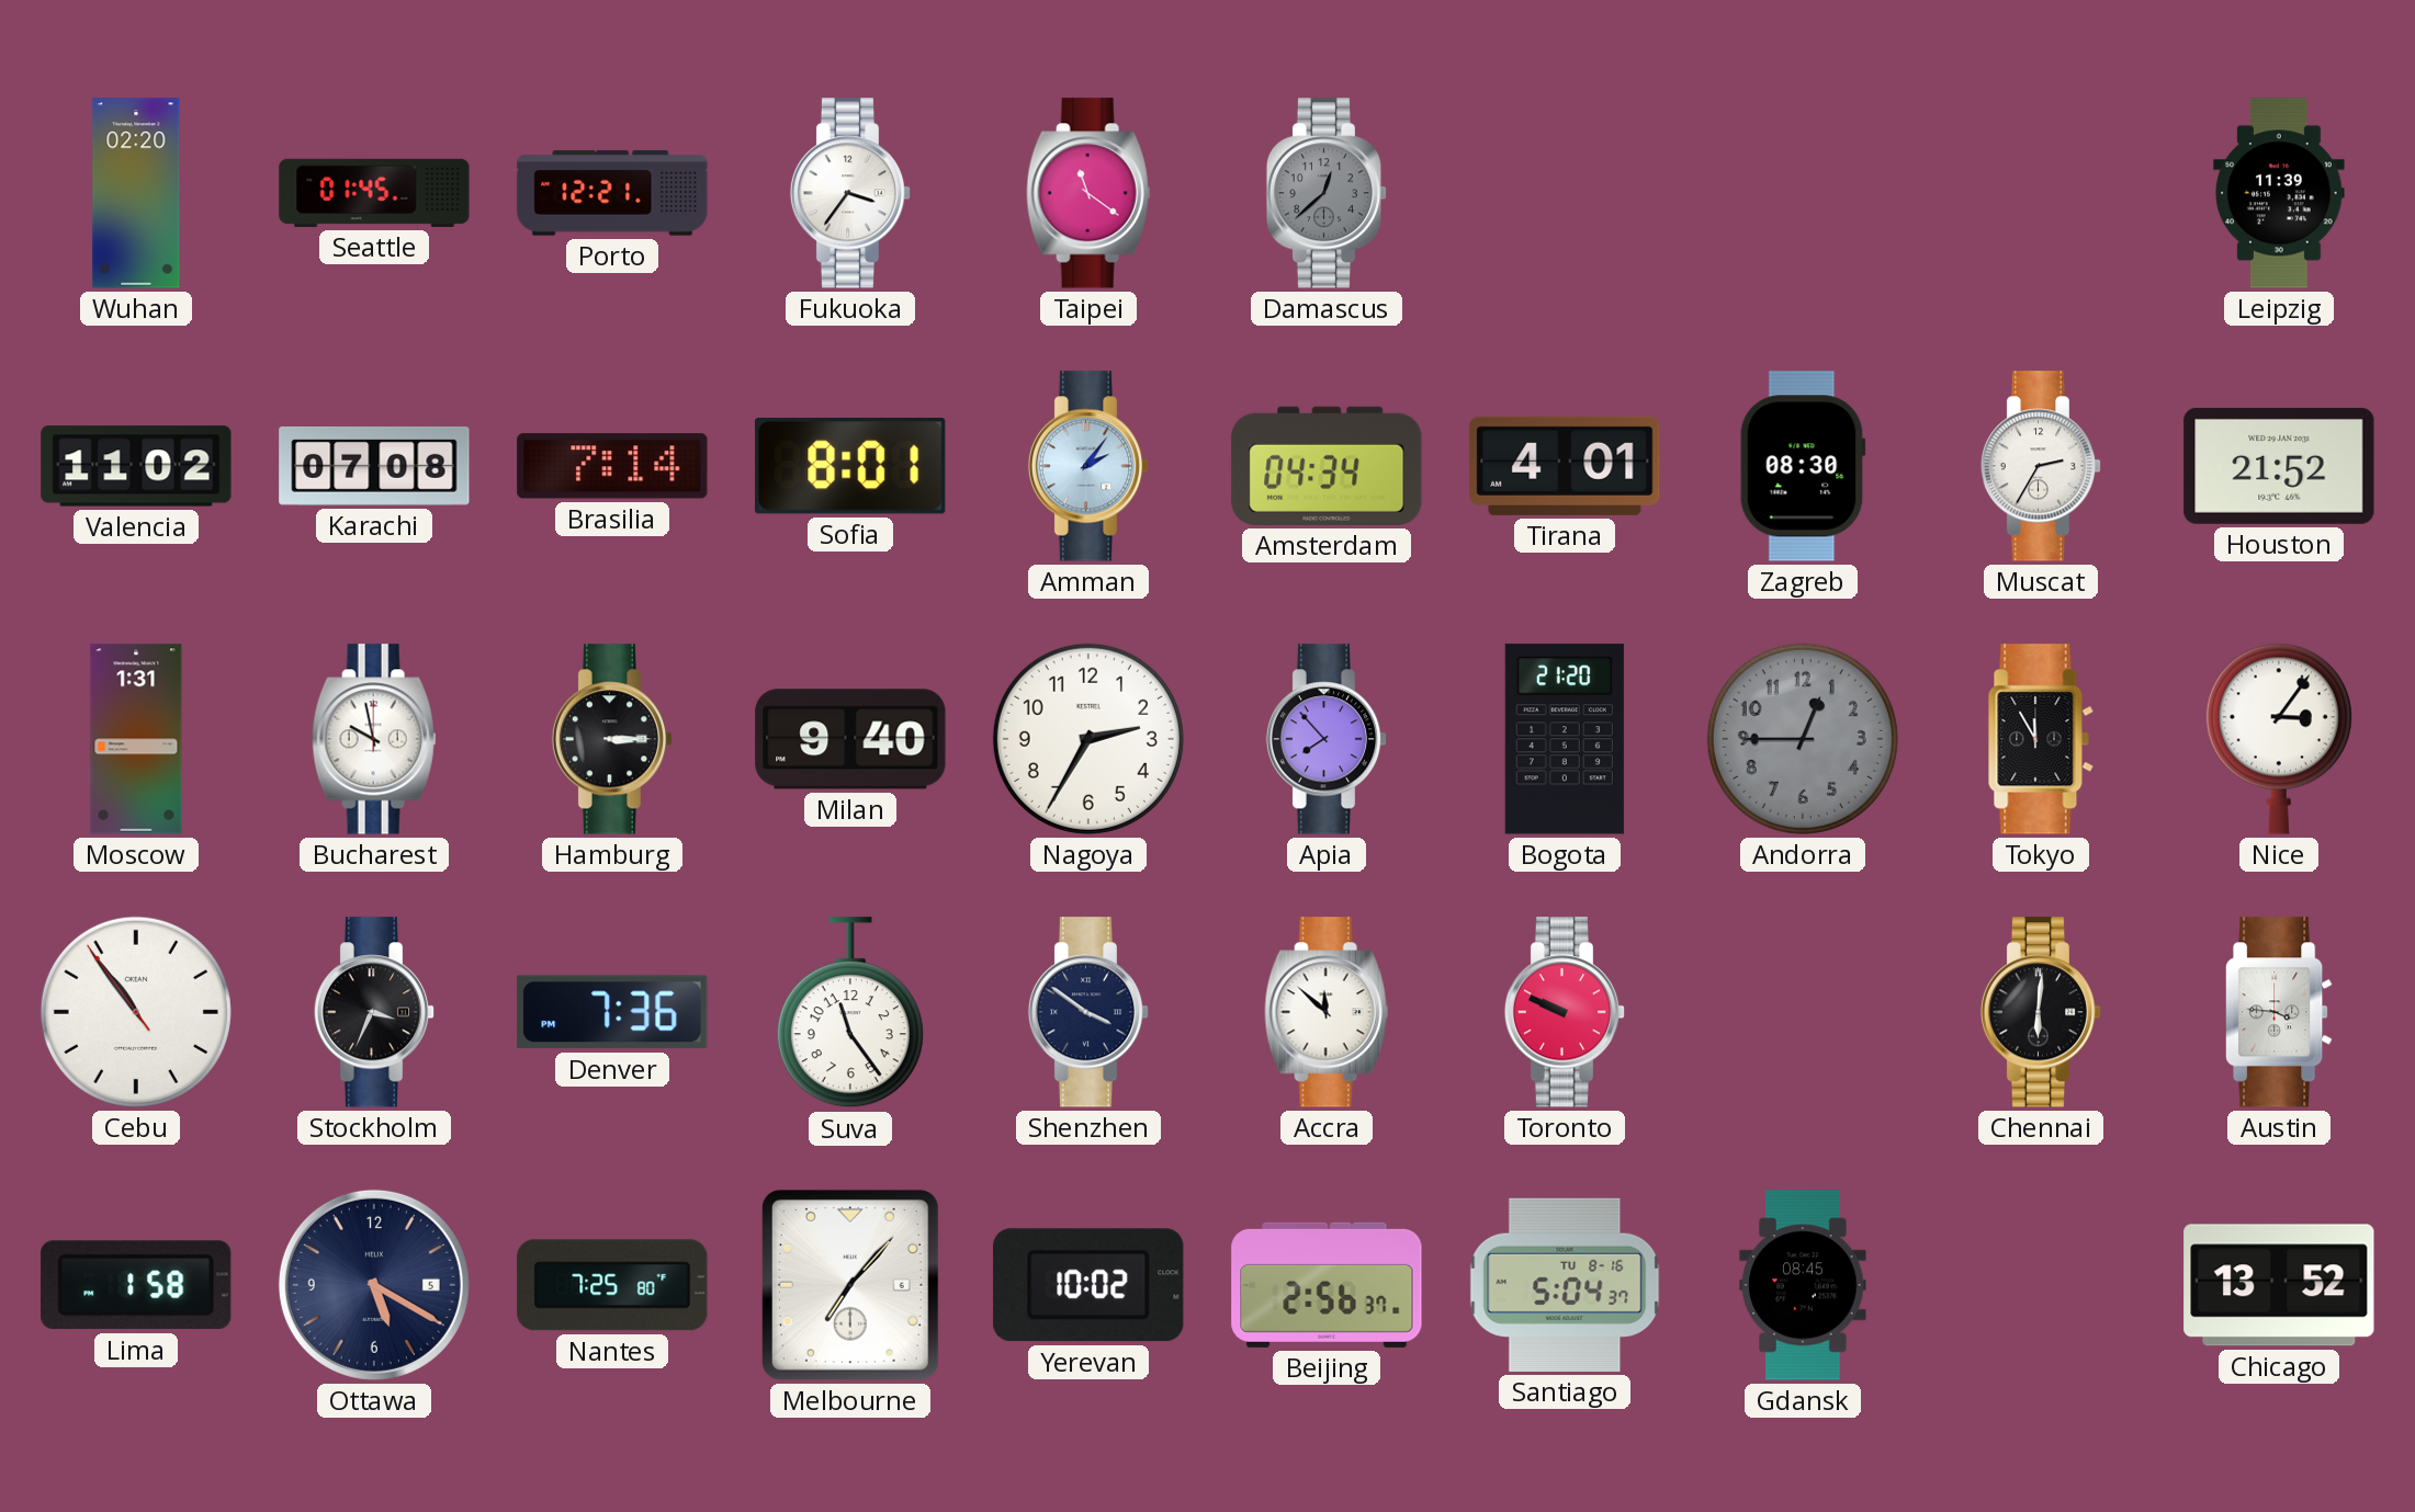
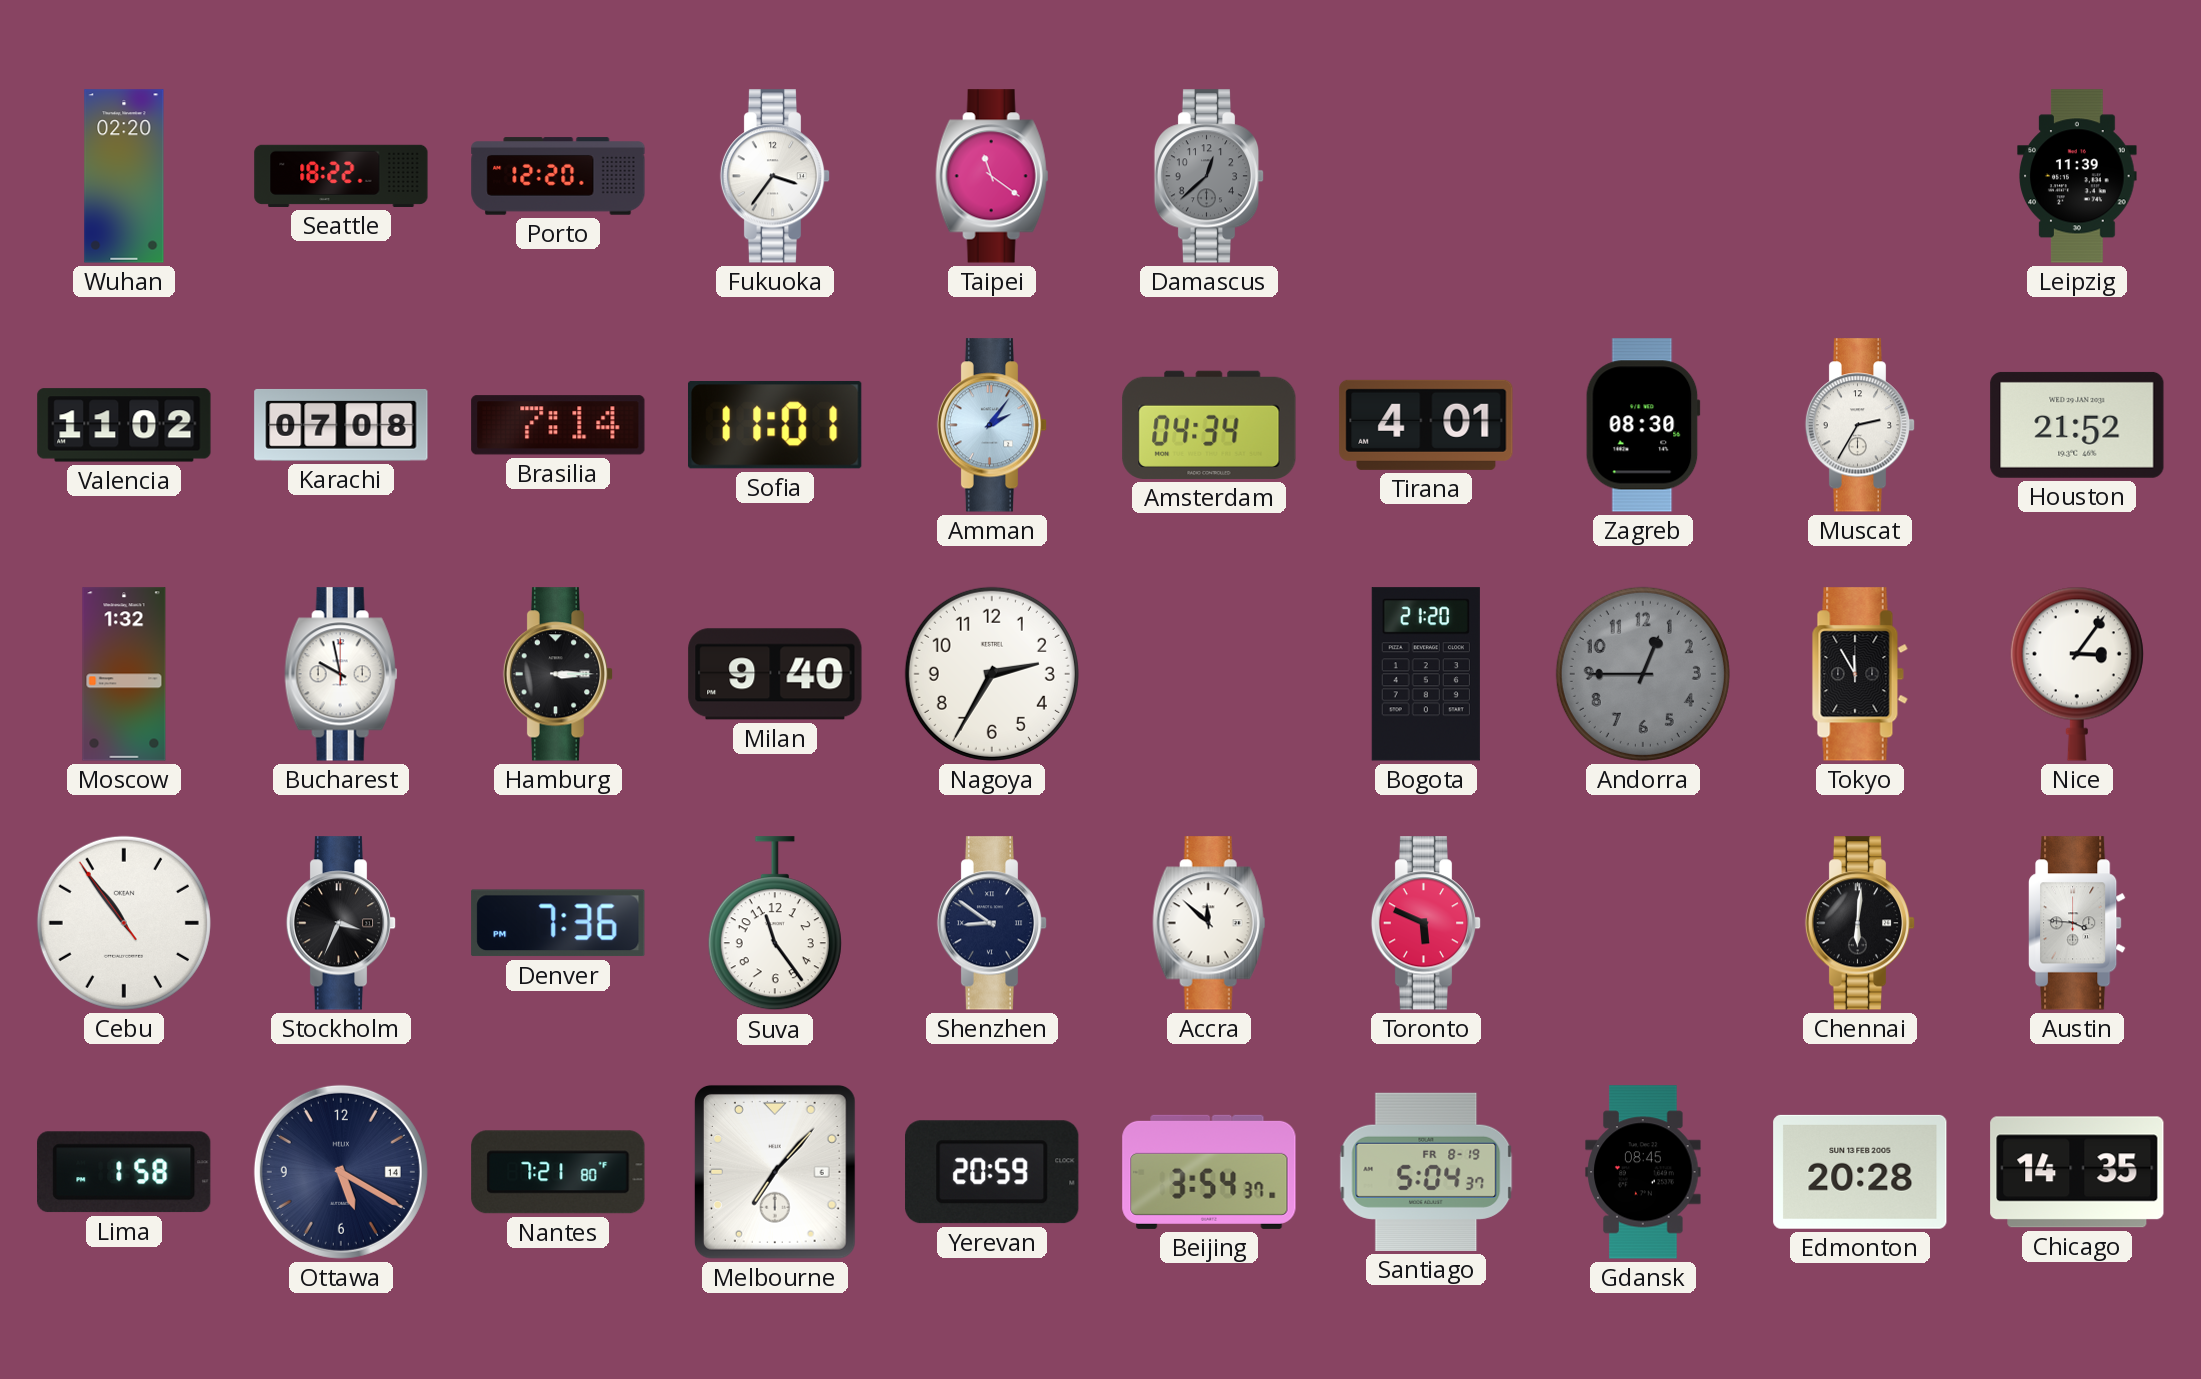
Seattle: 01:45 -> 18:22 (341, 176)
Porto: 12:21 -> 12:20 (558, 176)
Sofia: 8:01 -> 11:01 (776, 425)
Moscow: 1:31 -> 1:32 (124, 674)
Apia: 7:53 -> none (1327, 739)
Shenzhen: 3:51 -> 8:51 (992, 923)
Toronto: 9:49 -> 5:49 (1426, 923)
Ottawa date: 5 -> 14 (341, 1172)
Nantes: 7:25 -> 7:21 (558, 1172)
Yerevan: 10:02 -> 20:59 (992, 1172)
Beijing: 2:56 -> 3:54 (1209, 1172)
Santiago date: TU 8-16 -> FR 8-19 (1426, 1172)
Edmonton: none -> 20:28 (1860, 1172)
Chicago: 13:52 -> 14:35 (2077, 1172)
